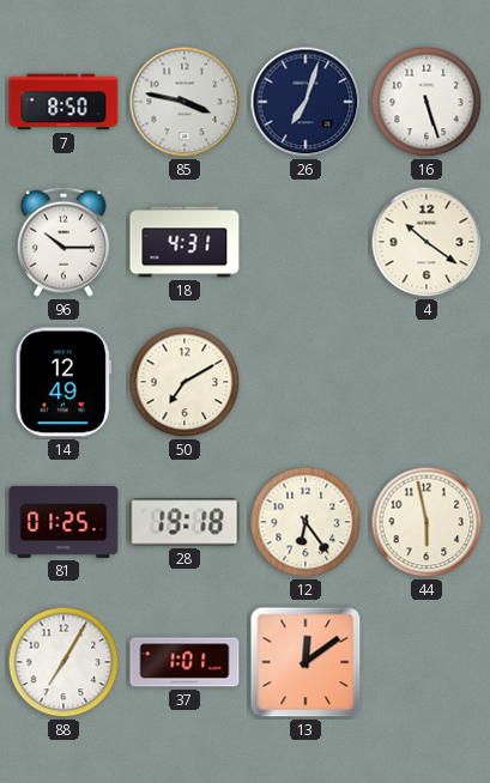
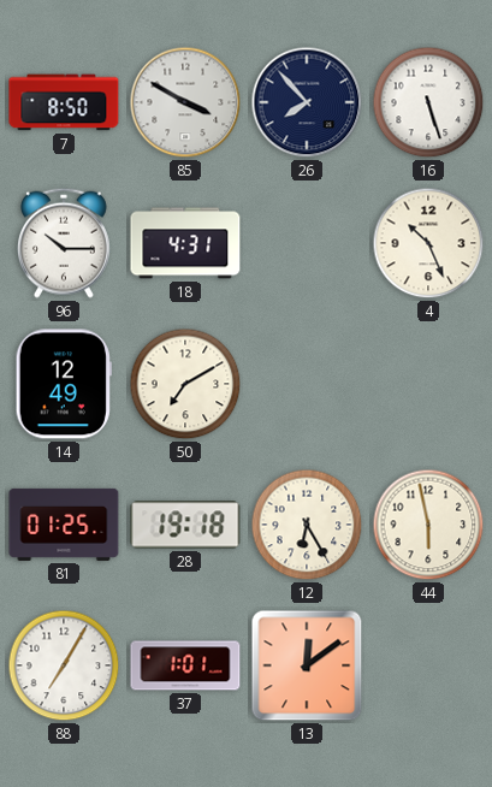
85: 3:47 -> 3:50 (185, 102)
26: 7:03 -> 7:53 (307, 102)
4: 10:21 -> 10:26 (428, 243)
12: 6:24 -> 6:25 (307, 525)
